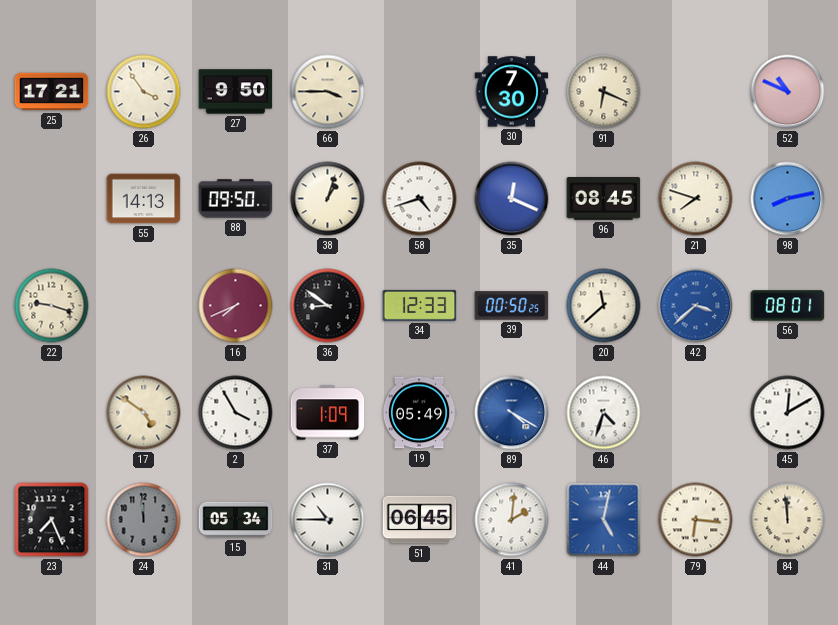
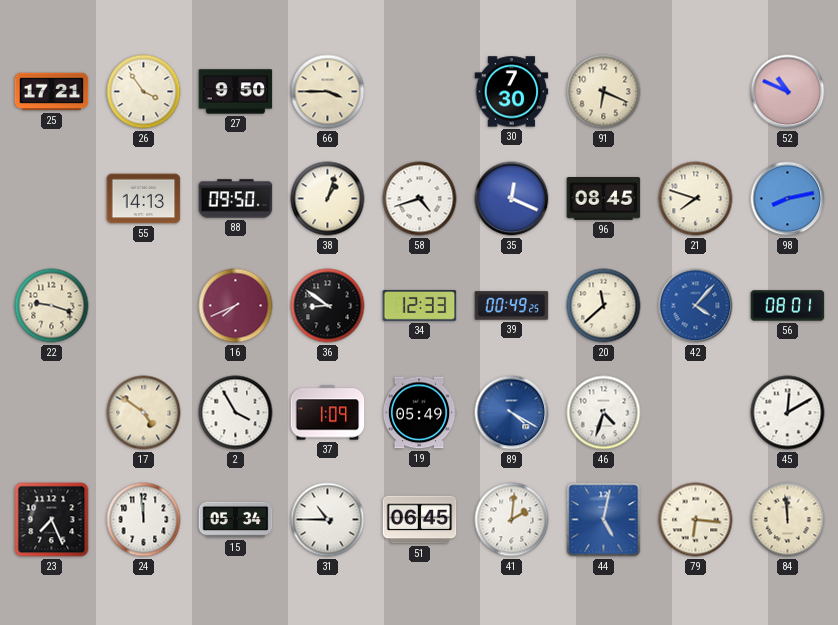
39: 00:50 -> 00:49 (512, 306)
42: 3:38 -> 4:07 (696, 306)
24 dial: grey -> white (144, 520)
